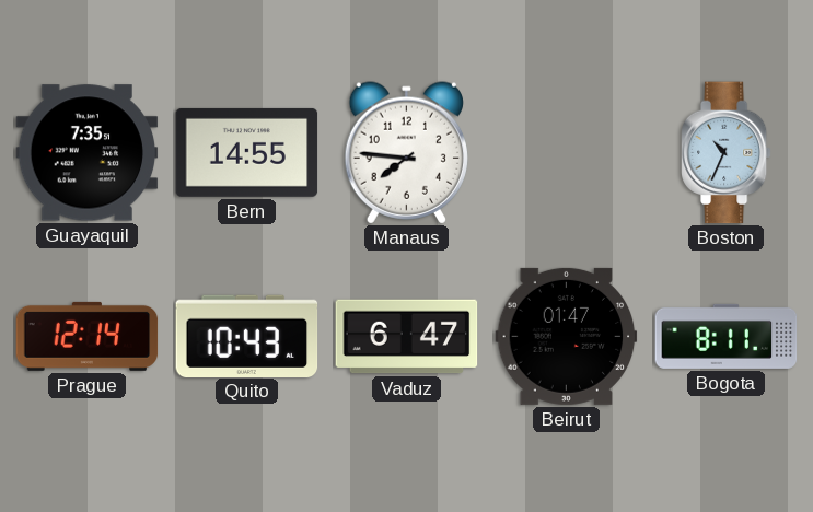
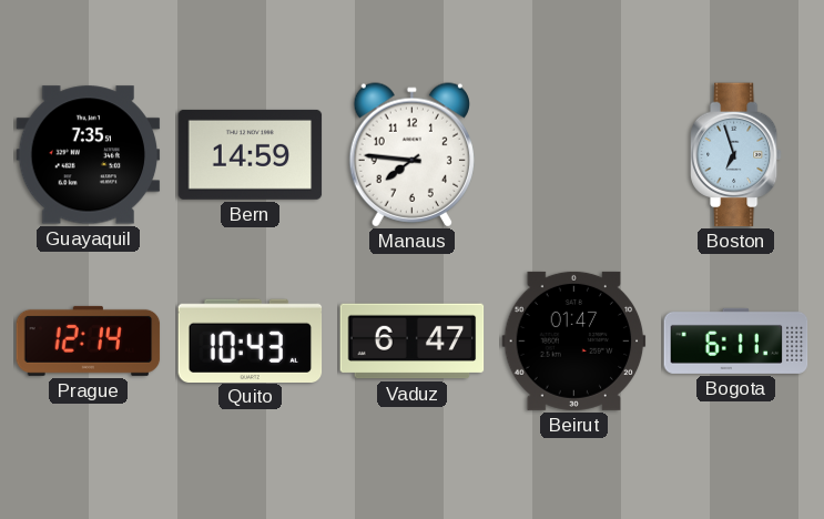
Bern: 14:55 -> 14:59 (251, 154)
Boston: 10:34 -> 6:57 (735, 155)
Bogota: 8:11 -> 6:11 (736, 340)
